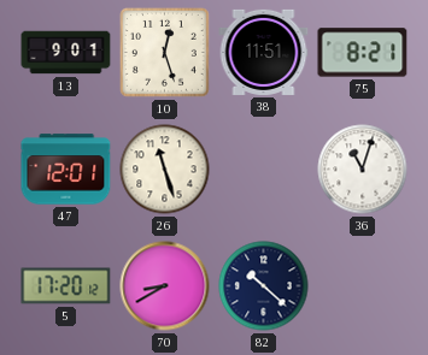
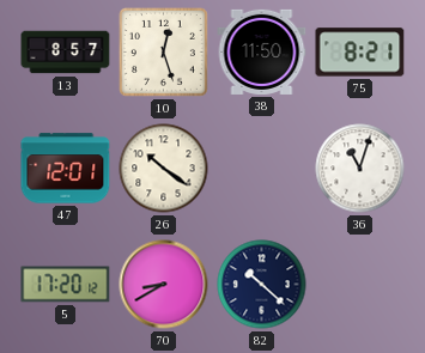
13: 9:01 -> 8:57 (66, 53)
38: 11:51 -> 11:50 (262, 51)
26: 11:27 -> 10:21 (164, 169)
